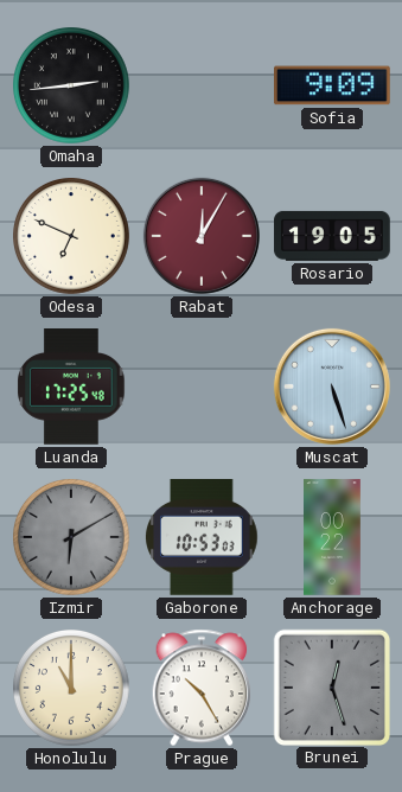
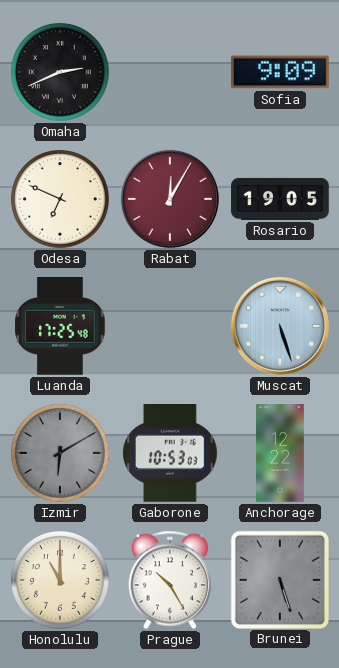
Omaha: 2:44 -> 2:41 (61, 73)
Anchorage: 00:22 -> 12:22 (281, 453)
Brunei: 12:27 -> 5:27 (279, 579)
